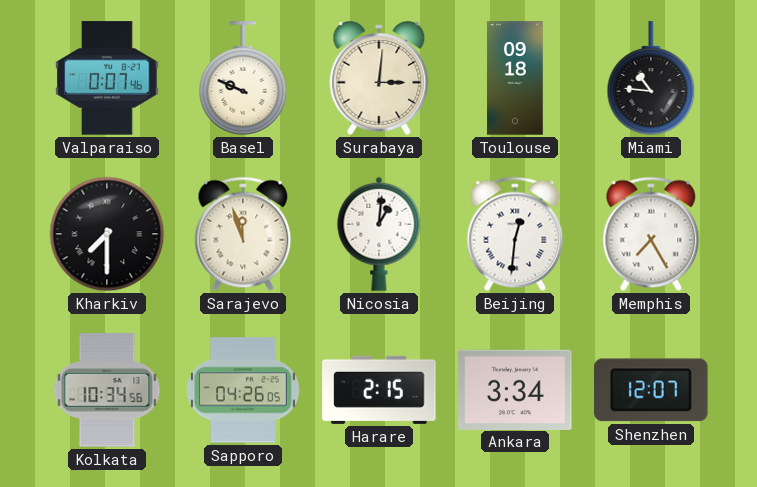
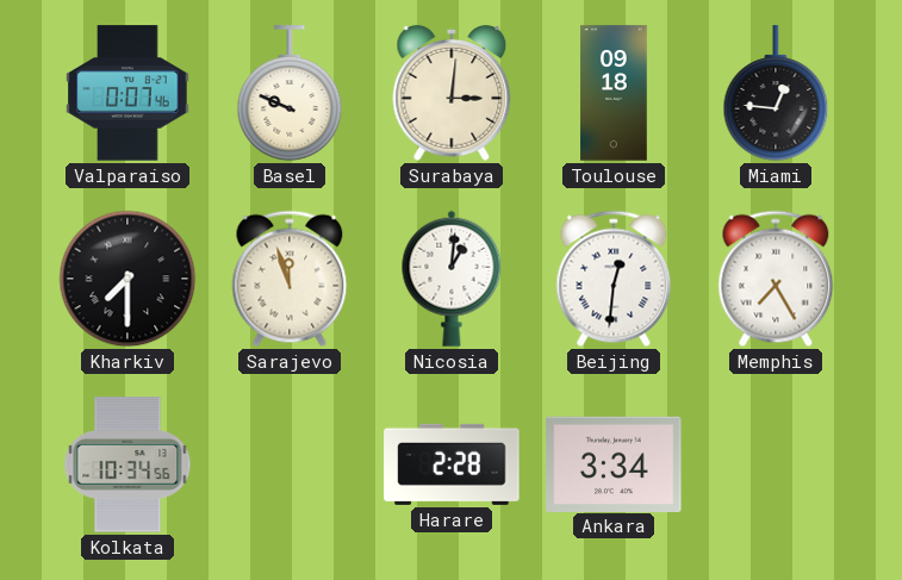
Miami: 10:46 -> 12:46 (776, 93)
Sapporo: 04:26 -> none (243, 390)
Harare: 2:15 -> 2:28 (452, 464)
Shenzhen: 12:07 -> none (651, 390)
